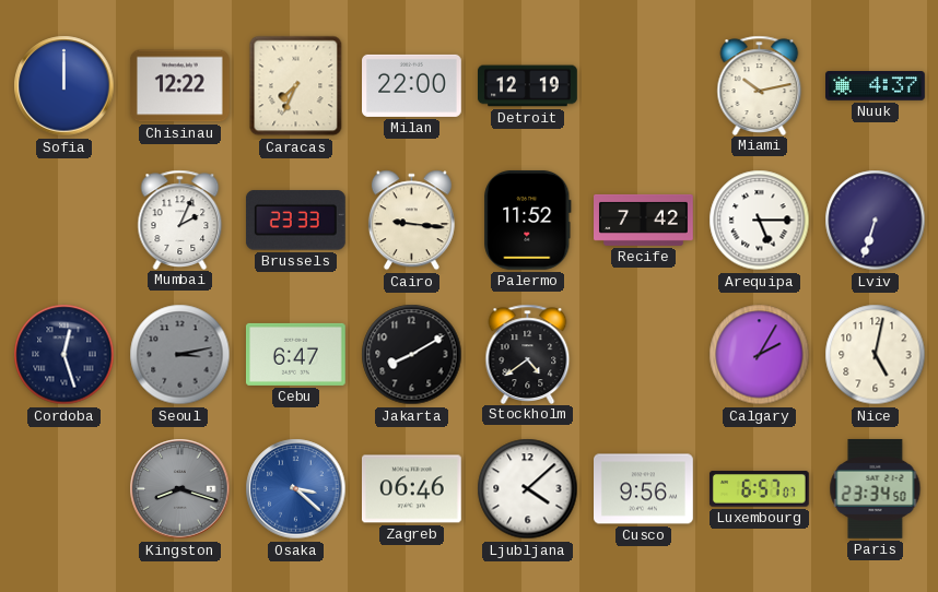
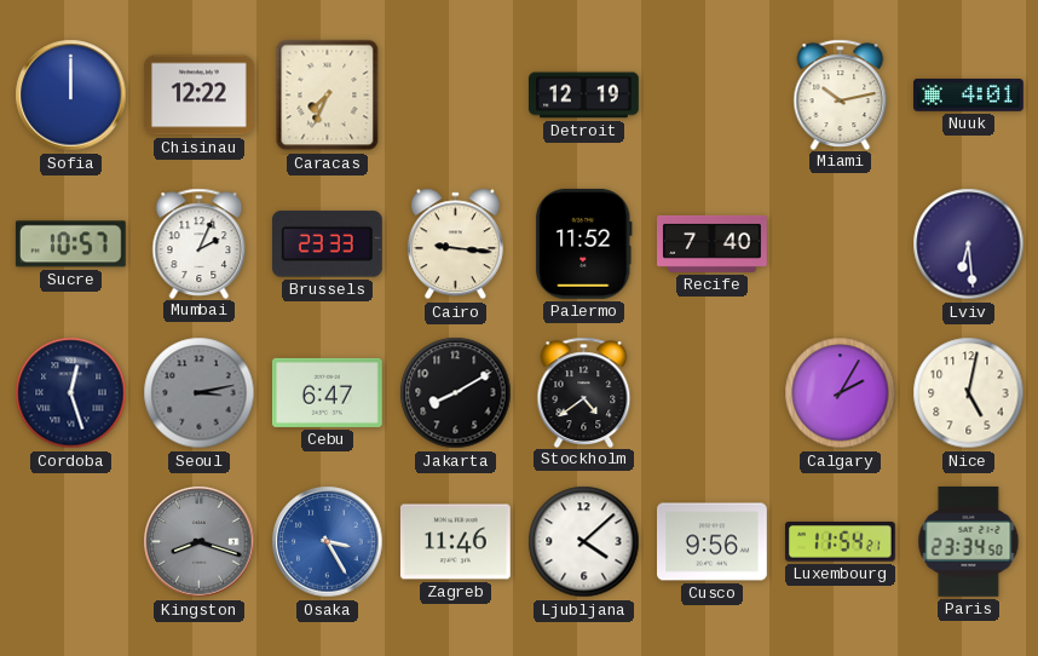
Milan: 22:00 -> none (412, 85)
Nuuk: 4:37 -> 4:01 (969, 96)
Sucre: none -> 10:57 (70, 244)
Recife: 7:42 -> 7:40 (713, 243)
Arequipa: 5:15 -> none (760, 221)
Lviv: 6:33 -> 6:29 (969, 244)
Osaka: 3:22 -> 3:25 (328, 542)
Zagreb: 06:46 -> 11:46 (456, 542)
Luxembourg: 6:57 -> 11:54 (840, 542)
